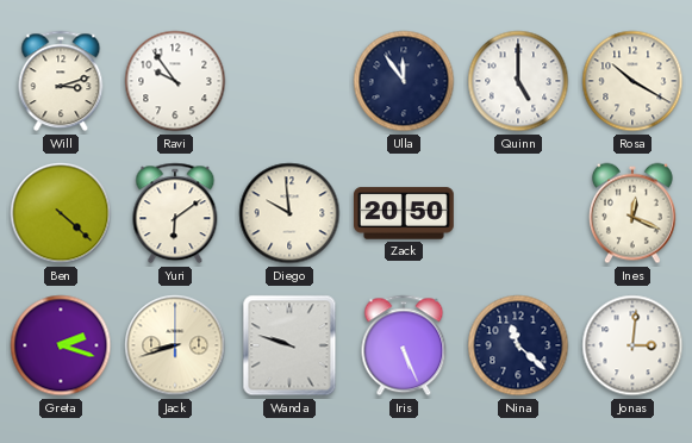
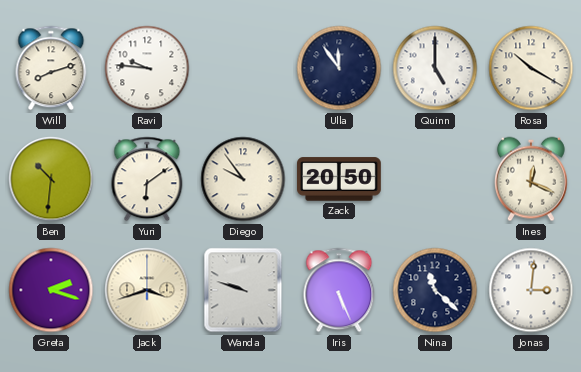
Will: 3:12 -> 8:12 (51, 68)
Ravi: 9:54 -> 9:46 (147, 68)
Ben: 4:22 -> 10:31 (51, 179)
Diego: 9:59 -> 9:54 (243, 179)
Jack: 8:42 -> 3:42 (147, 290)
